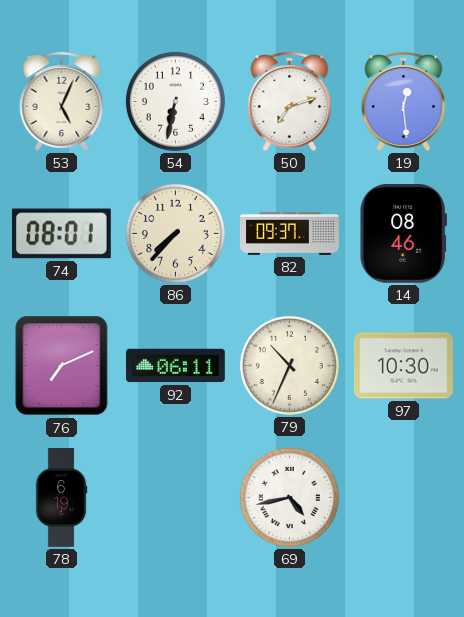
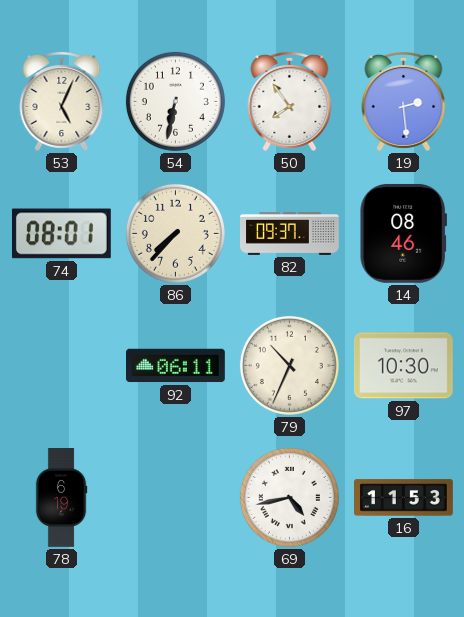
50: 7:12 -> 7:54 (290, 101)
19: 12:29 -> 2:29 (404, 101)
76: 7:11 -> none (62, 366)
16: none -> 11:53 (404, 498)
